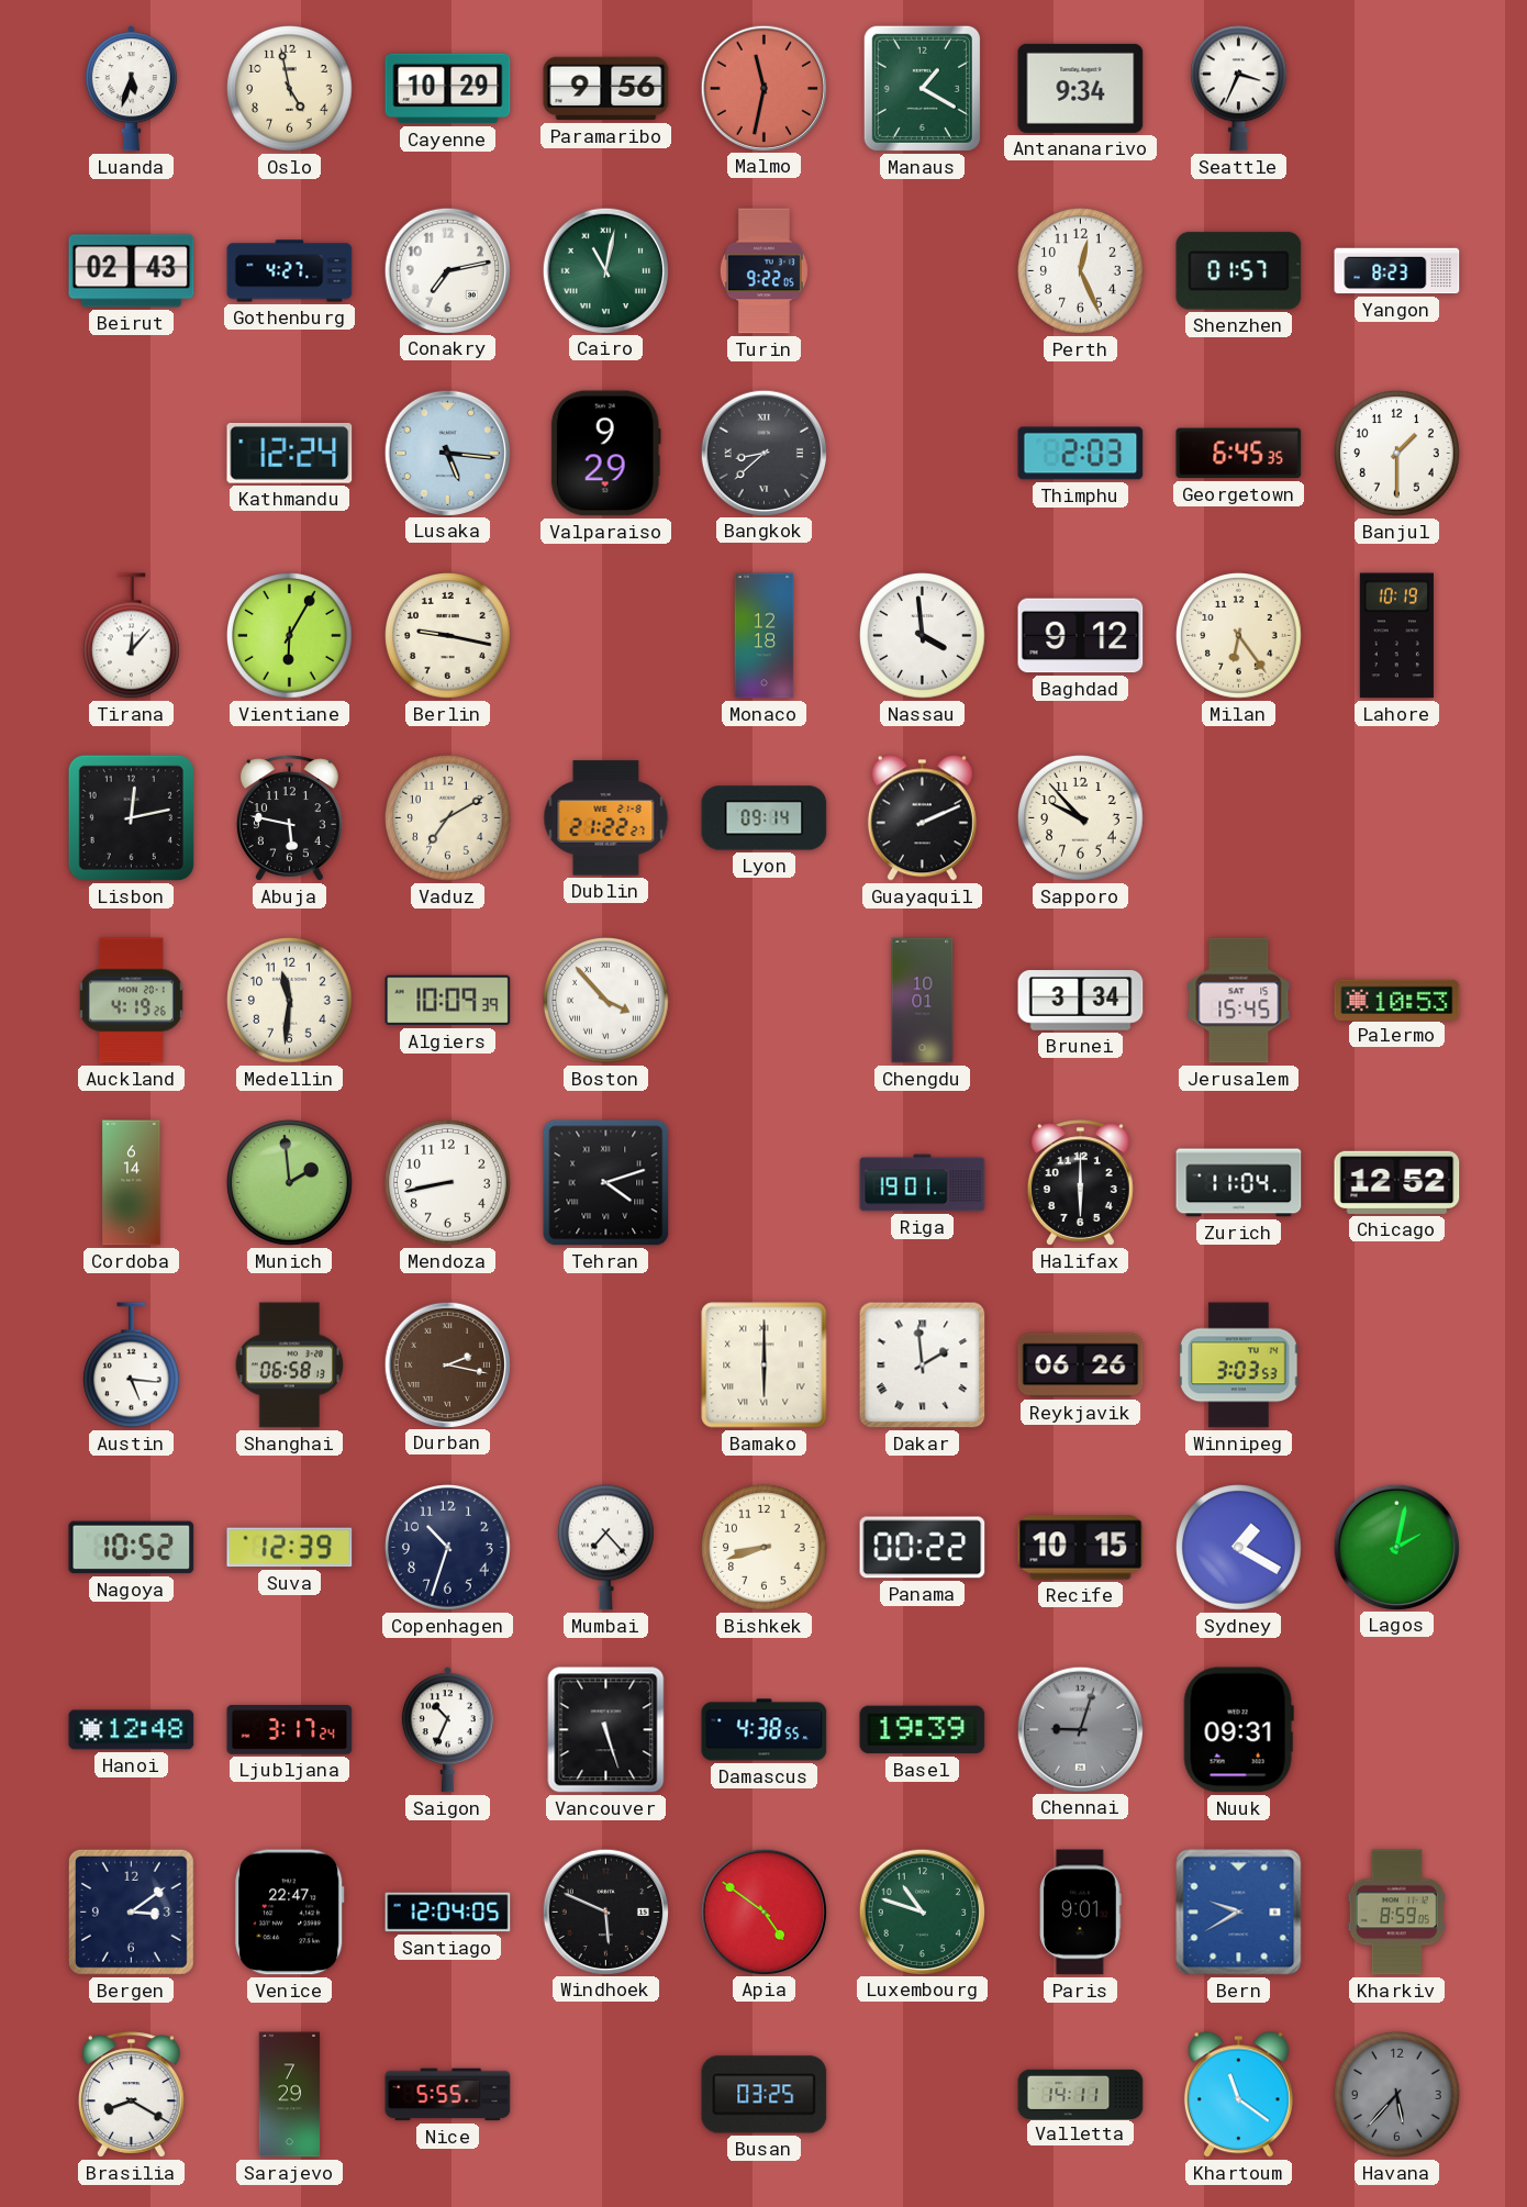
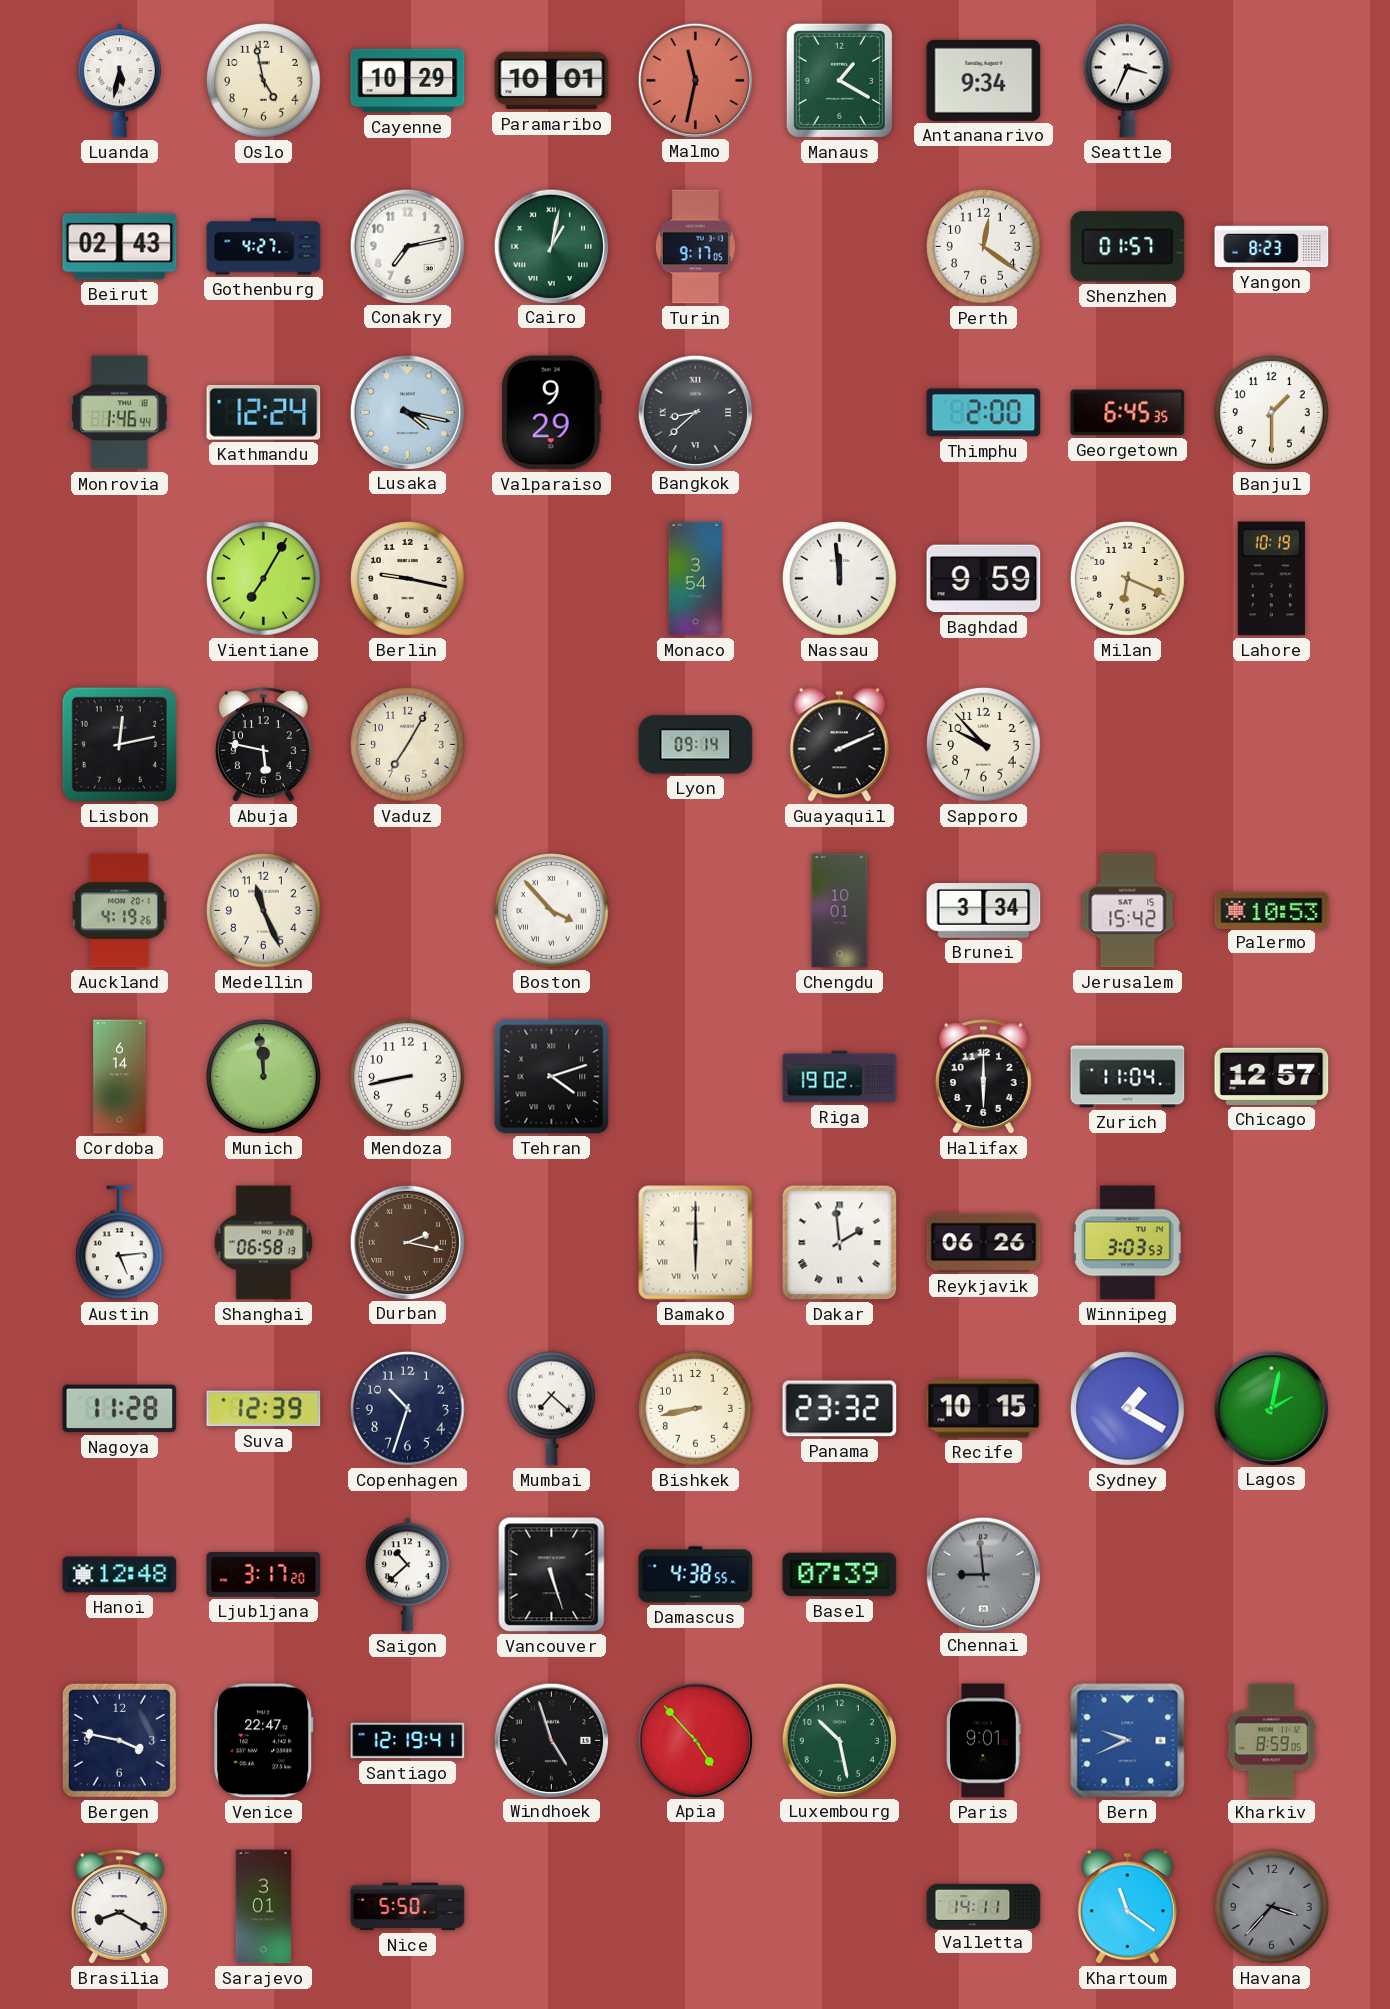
Luanda: 5:33 -> 5:32 (119, 81)
Paramaribo: 9:56 -> 10:01 (552, 81)
Cairo: 11:02 -> 1:02 (551, 246)
Turin: 9:22 -> 9:17 (695, 247)
Perth: 12:26 -> 12:21 (984, 247)
Monrovia: none -> 1:46 (120, 413)
Lusaka: 5:16 -> 4:17 (407, 412)
Thimphu: 2:03 -> 2:00 (984, 413)
Tirana: 12:07 -> none (132, 636)
Vientiane: 6:05 -> 7:05 (264, 579)
Monaco: 12:18 -> 3:54 (696, 579)
Nassau: 3:59 -> 11:59 (840, 579)
Baghdad: 9:12 -> 9:59 (984, 579)
Milan: 6:24 -> 6:19 (1128, 579)
Vaduz: 7:10 -> 7:05 (408, 745)
Dublin: 21:22 -> none (606, 818)
Medellin: 11:31 -> 11:26 (264, 911)
Algiers: 10:09 -> none (448, 1001)
Jerusalem: 15:45 -> 15:42 (1128, 911)
Munich: 1:59 -> 11:59 (264, 1077)
Riga: 19:01 -> 19:02 (840, 1077)
Chicago: 12:52 -> 12:57 (1272, 1076)
Austin: 5:16 -> 5:14 (120, 1243)
Nagoya: 10:52 -> 11:28 (120, 1409)
Mumbai: 7:23 -> 7:22 (552, 1409)
Bishkek: 8:42 -> 8:43 (696, 1409)
Panama: 00:22 -> 23:32 (840, 1409)
Ljubljana: 3:17:24 -> 3:17:20 (264, 1574)
Saigon: 10:34 -> 10:38 (407, 1575)
Basel: 19:39 -> 07:39 (840, 1575)
Chennai: 9:03 -> 8:59 (983, 1574)
Nuuk: 09:31 -> none (1238, 1730)
Bergen: 3:09 -> 3:47 (119, 1740)
Santiago: 12:04 -> 12:19 (408, 1741)
Windhoek: 5:49 -> 4:57 (551, 1740)
Apia: 4:51 -> 4:53 (695, 1740)
Luxembourg: 10:48 -> 10:28 (839, 1740)
Bern: 9:40 -> 9:41 (1128, 1741)
Sarajevo: 7:29 -> 3:01 (264, 1907)
Nice: 5:55 -> 5:50 (408, 1907)
Busan: 03:25 -> none (765, 2095)
Havana: 5:37 -> 3:37 (1272, 1907)
